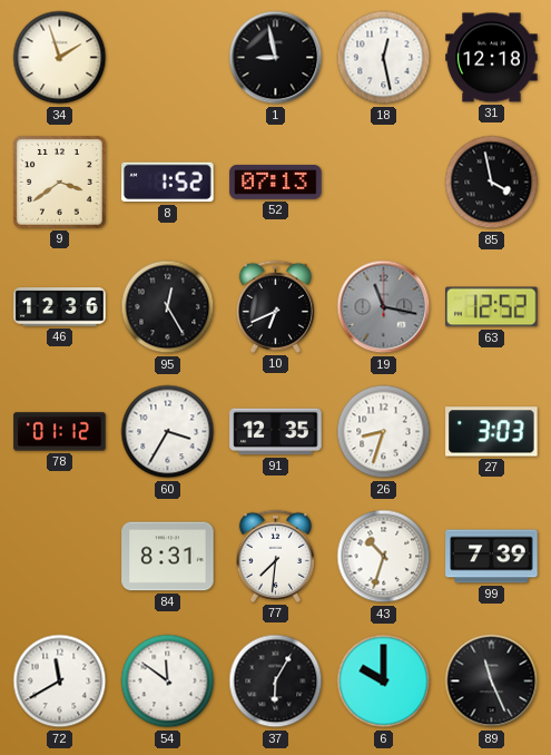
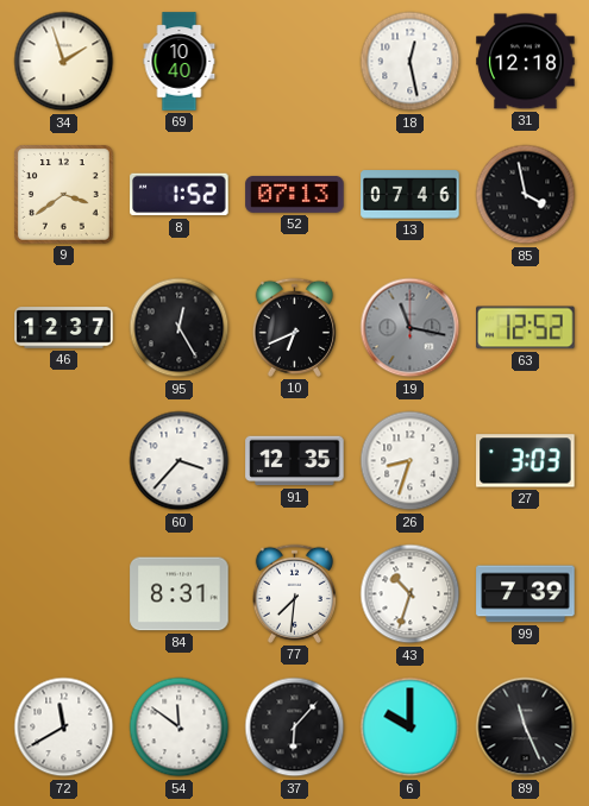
69: none -> 10:40 (180, 62)
1: 8:58 -> none (276, 58)
13: none -> 07:46 (411, 195)
46: 12:36 -> 12:37 (64, 328)
78: 01:12 -> none (60, 432)
60: 3:35 -> 3:37 (180, 461)
37: 6:05 -> 6:07 (295, 728)
